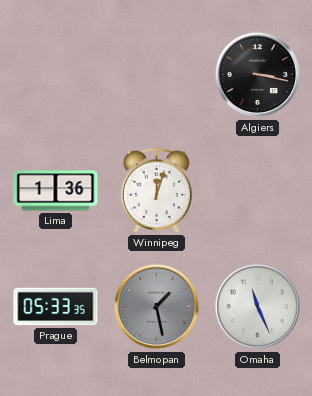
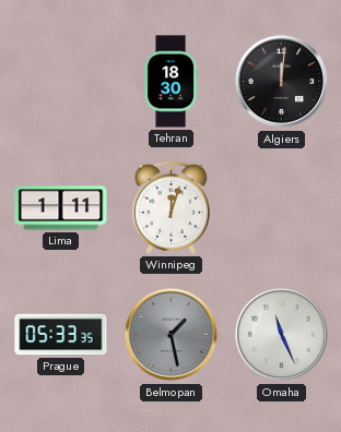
Tehran: none -> 18:30 (170, 82)
Algiers: 3:17 -> 12:01 (282, 82)
Lima: 1:36 -> 1:11 (61, 208)
